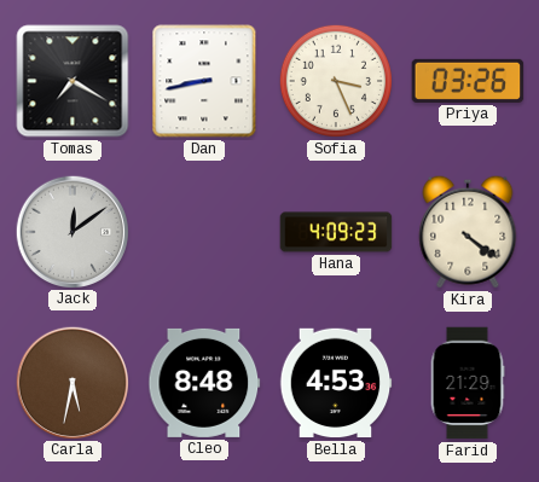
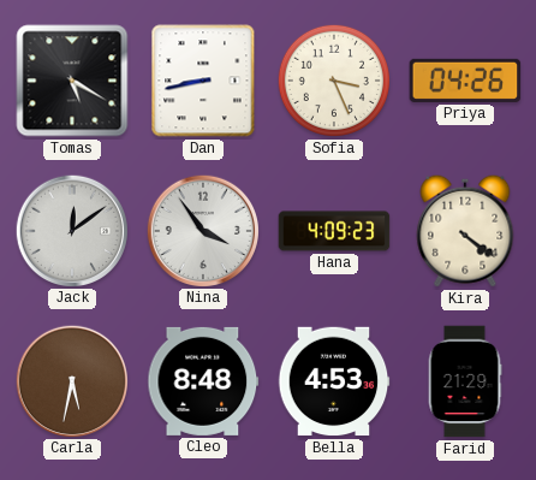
Tomas: 7:20 -> 5:20 (72, 81)
Priya: 03:26 -> 04:26 (465, 81)
Nina: none -> 3:54 (202, 230)
